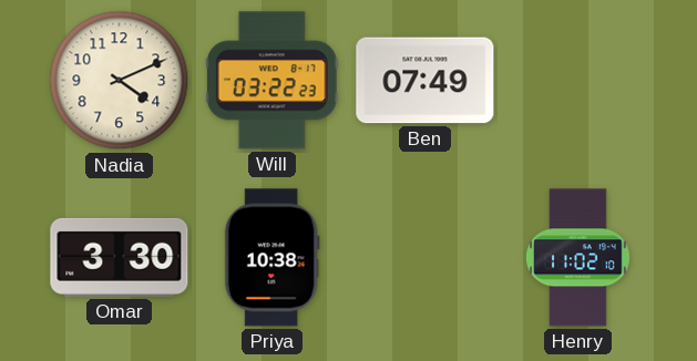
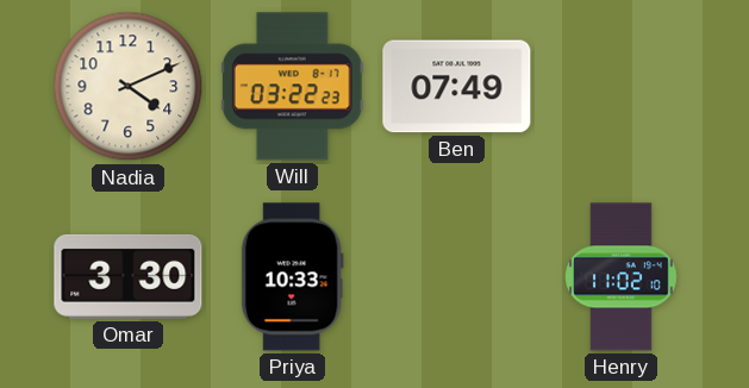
Priya: 10:38 -> 10:33 (292, 277)
